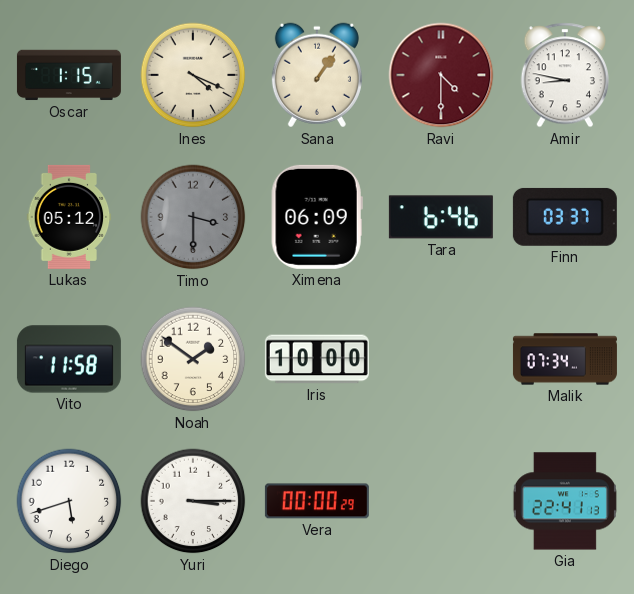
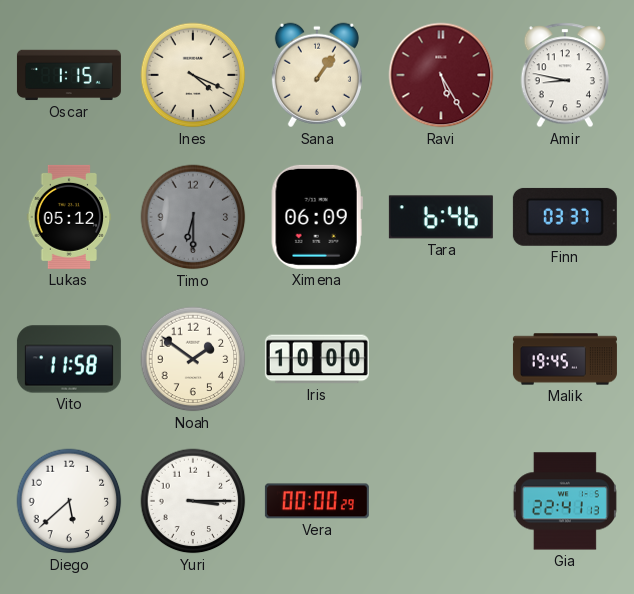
Ravi: 4:30 -> 5:25 (441, 75)
Timo: 3:30 -> 6:30 (193, 217)
Malik: 07:34 -> 19:45 (565, 359)
Diego: 5:42 -> 5:38 (69, 501)
